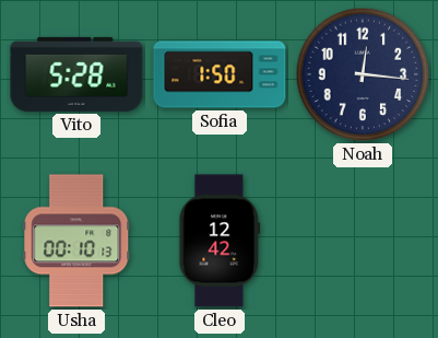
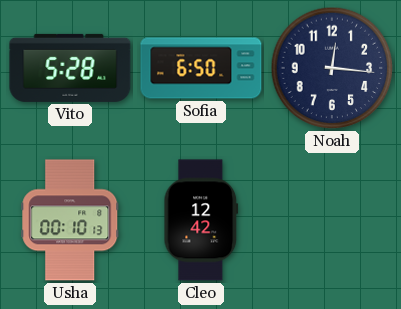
Sofia: 1:50 -> 6:50 (201, 68)
